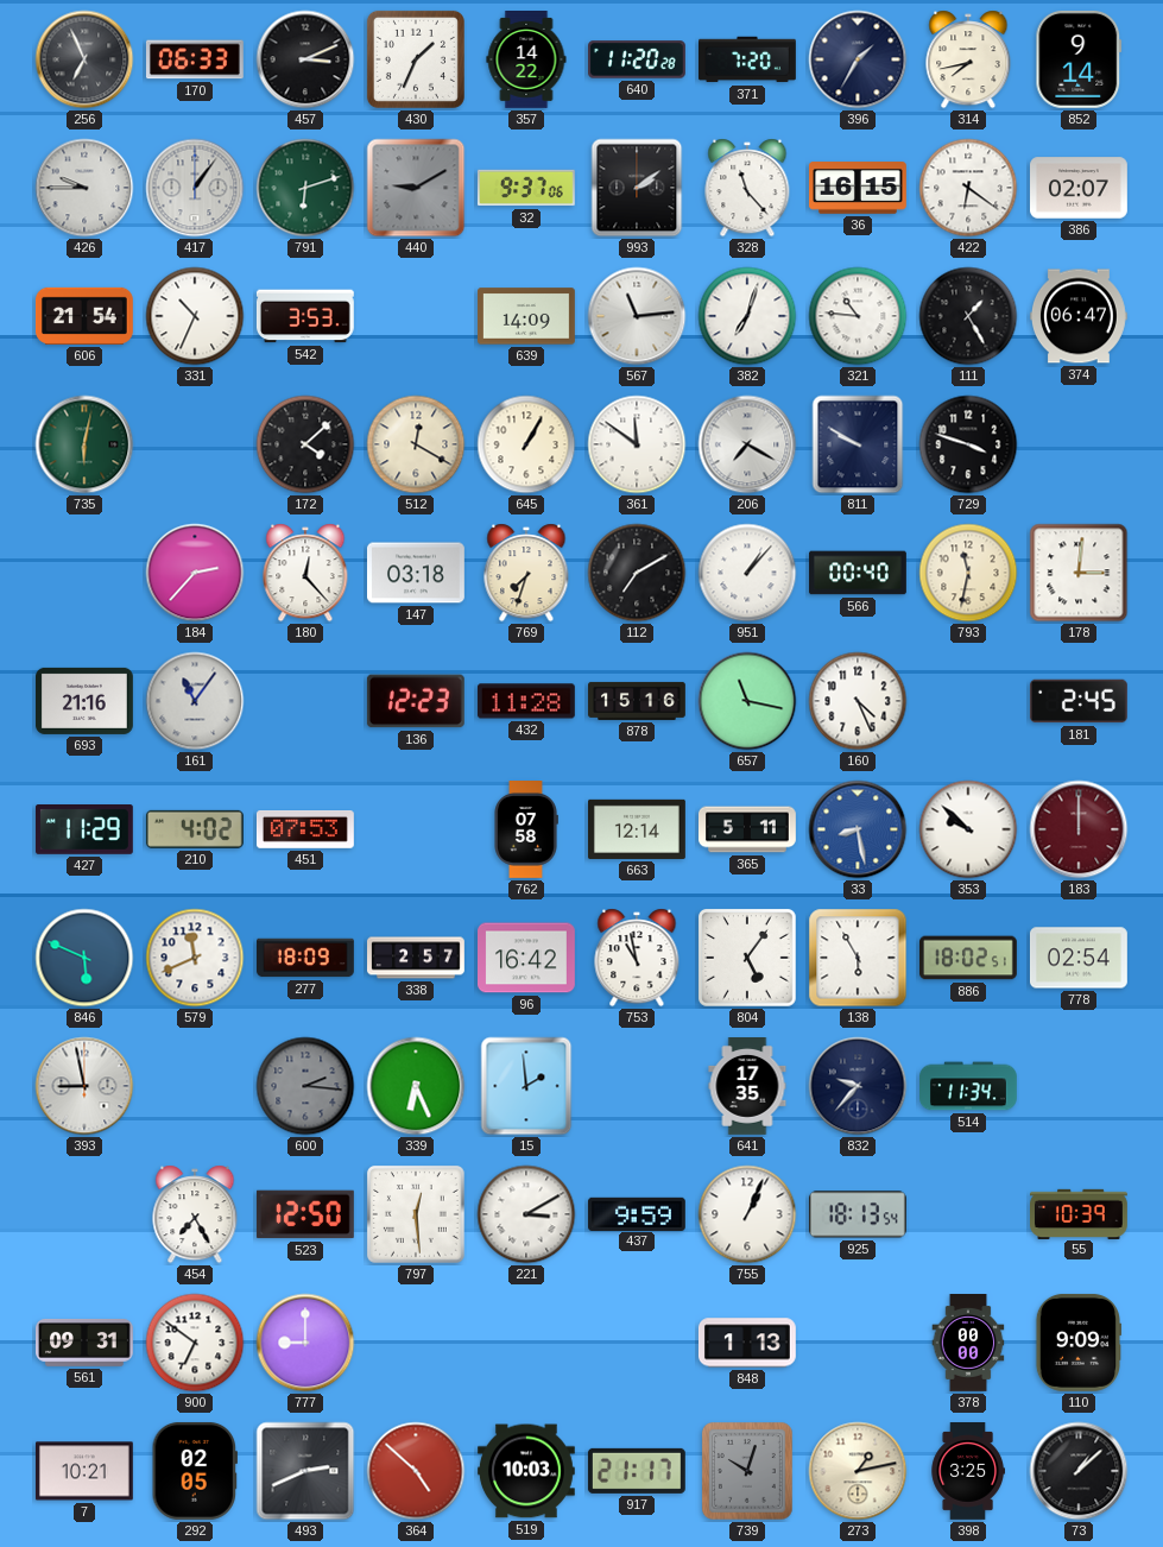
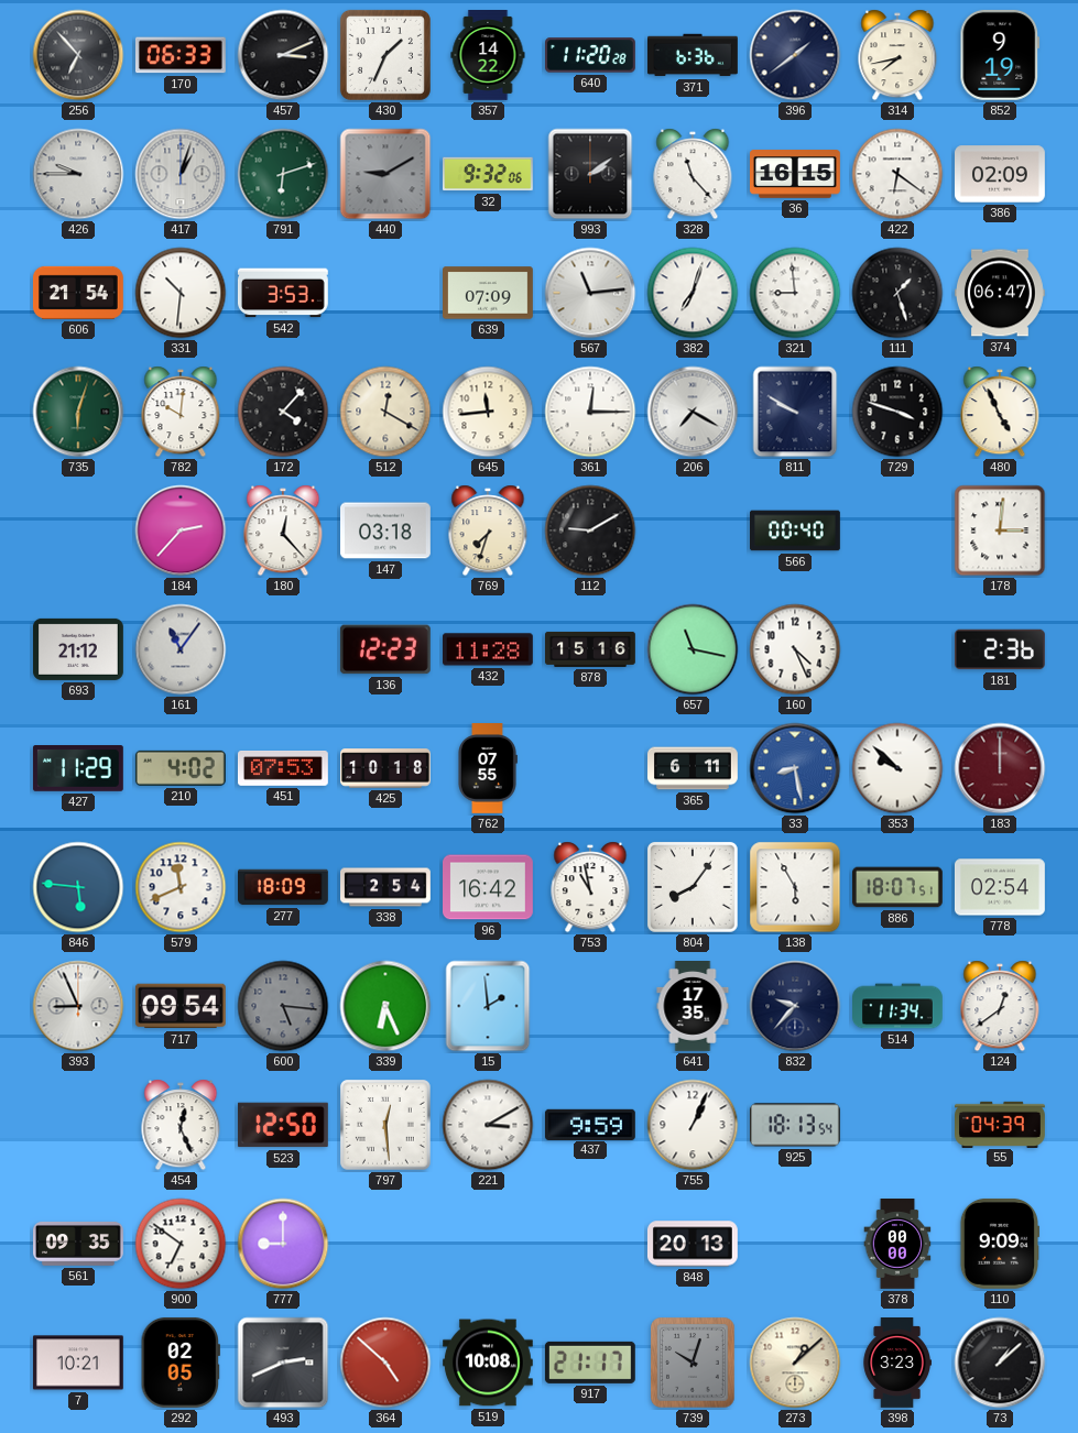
256: 6:56 -> 6:53 (78, 55)
371: 7:20 -> 6:36 (694, 55)
396: 1:35 -> 1:39 (795, 55)
852: 9:14 -> 9:19 (1000, 55)
417: 1:06 -> 1:03 (181, 174)
32: 9:37 -> 9:32 (488, 174)
386: 02:07 -> 02:09 (1001, 174)
331: 10:34 -> 10:31 (181, 293)
639: 14:09 -> 07:09 (489, 293)
321: 10:46 -> 8:59 (795, 293)
111: 1:25 -> 1:27 (897, 293)
735: 6:02 -> 6:03 (78, 412)
782: none -> 10:01 (181, 412)
172: 4:08 -> 4:07 (283, 412)
645: 1:05 -> 11:44 (488, 412)
361: 11:51 -> 12:15 (590, 412)
480: none -> 4:56 (1000, 412)
112: 7:10 -> 9:10 (590, 530)
951: 1:07 -> none (747, 573)
793: 11:32 -> none (968, 573)
693: 21:16 -> 21:12 (79, 649)
181: 2:45 -> 2:36 (1000, 649)
425: none -> 10:18 (386, 768)
762: 07:58 -> 07:55 (488, 769)
663: 12:14 -> none (638, 829)
365: 5:11 -> 6:11 (694, 768)
846: 5:49 -> 5:46 (78, 887)
338: 2:57 -> 2:54 (386, 887)
804: 5:06 -> 8:06 (694, 888)
886: 18:02 -> 18:07 (899, 887)
393: 8:58 -> 8:56 (78, 1006)
717: none -> 09:54 (181, 1006)
600: 2:16 -> 5:16 (283, 1006)
124: none -> 12:39 (1000, 1006)
454: 7:25 -> 12:26 (181, 1125)
55: 10:39 -> 04:39 (1001, 1124)
561: 09:31 -> 09:35 (79, 1244)
848: 1:13 -> 20:13 (693, 1244)
519: 10:03 -> 10:08 (488, 1363)
273: 1:13 -> 1:08 (795, 1363)
398: 3:25 -> 3:23 (896, 1364)
